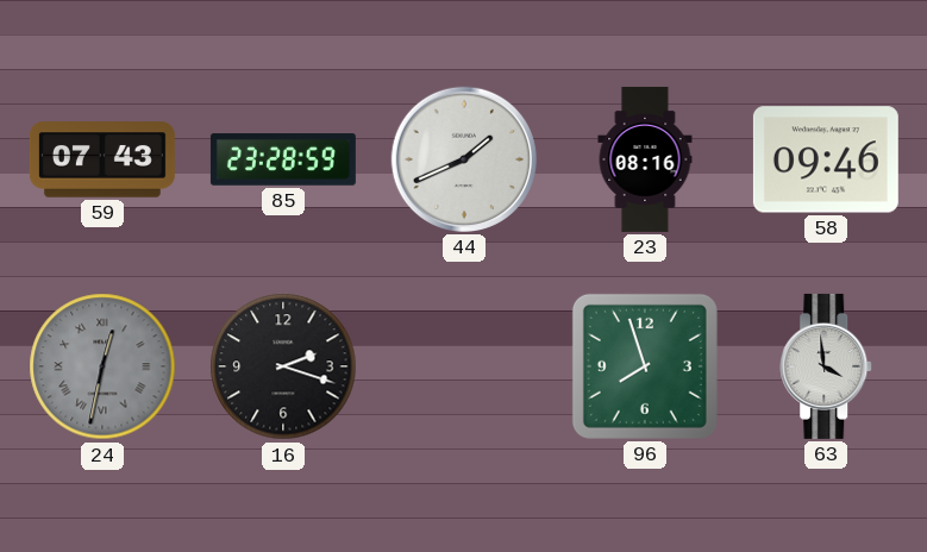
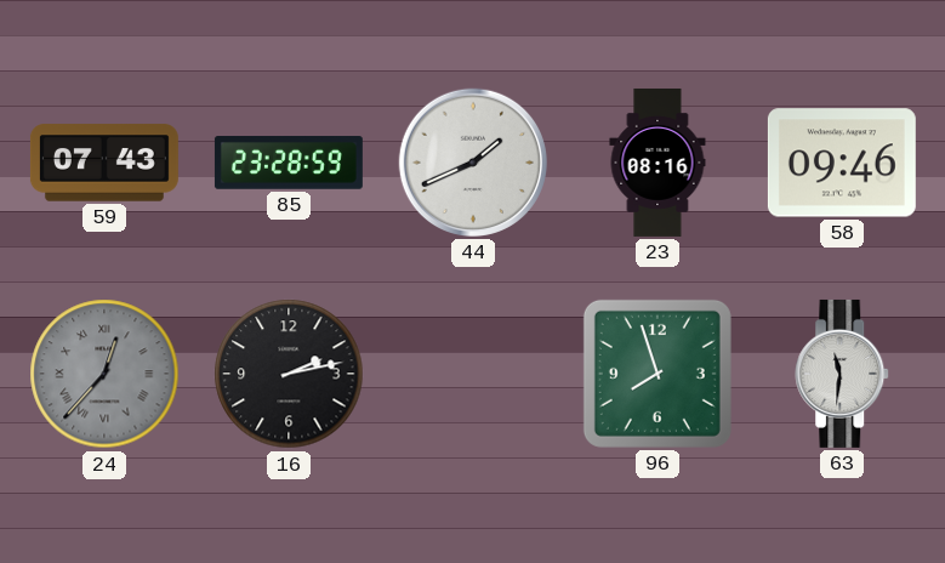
24: 12:32 -> 12:37 (104, 374)
16: 2:18 -> 2:13 (289, 374)
63: 3:59 -> 11:31 (843, 374)
